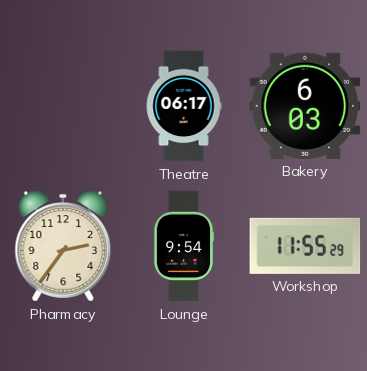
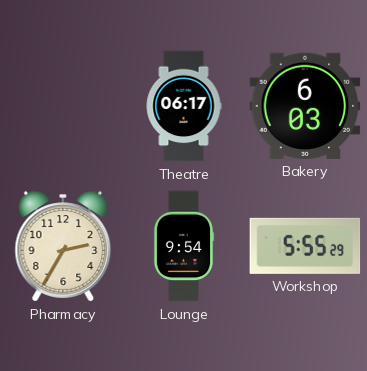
Pharmacy: 2:36 -> 2:35 (63, 246)
Workshop: 11:55 -> 5:55 (305, 246)
